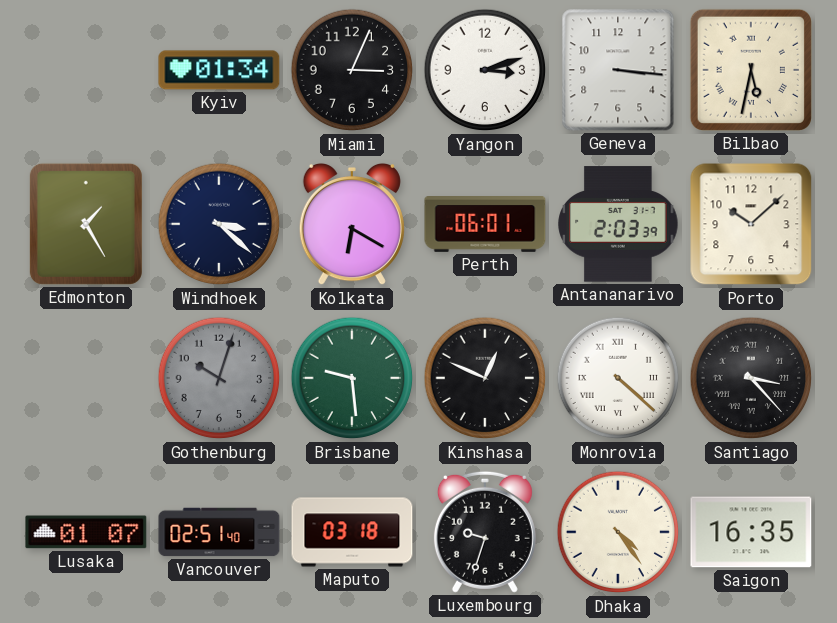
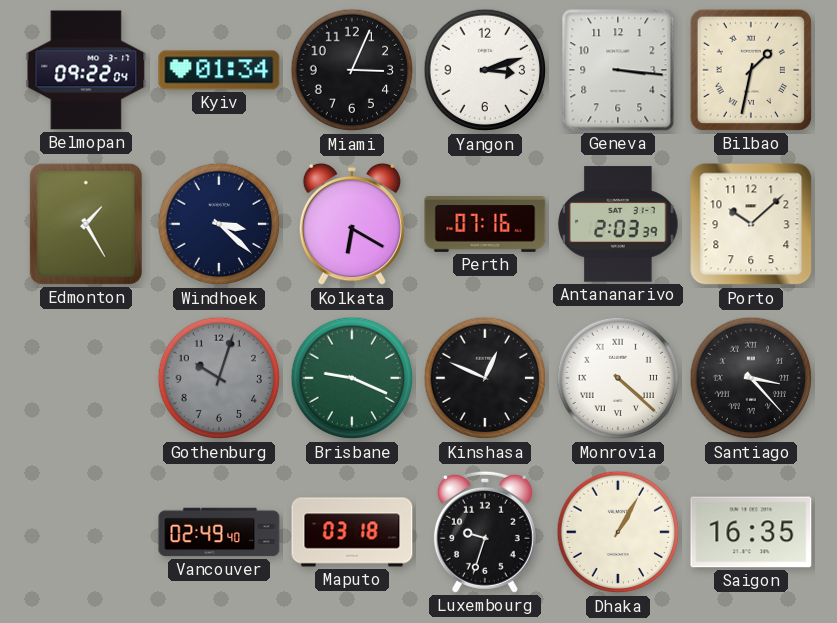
Belmopan: none -> 09:22 (86, 70)
Bilbao: 5:32 -> 1:32 (751, 70)
Perth: 06:01 -> 07:16 (485, 225)
Brisbane: 9:29 -> 9:19 (352, 378)
Lusaka: 01:07 -> none (86, 532)
Vancouver: 02:51 -> 02:49 (219, 532)
Dhaka: 4:24 -> 1:05 (618, 532)
